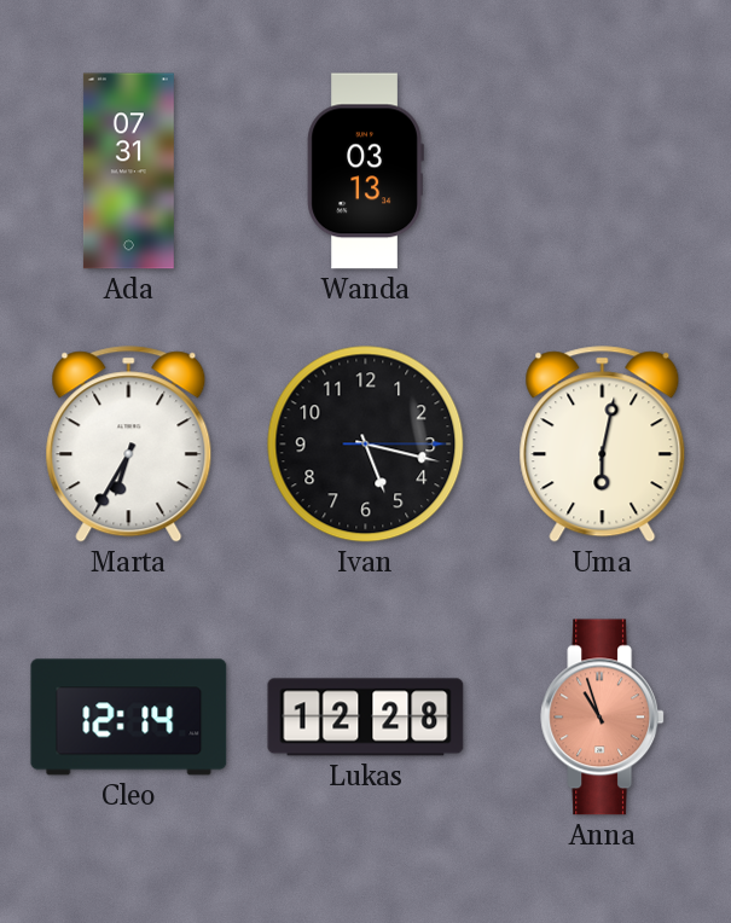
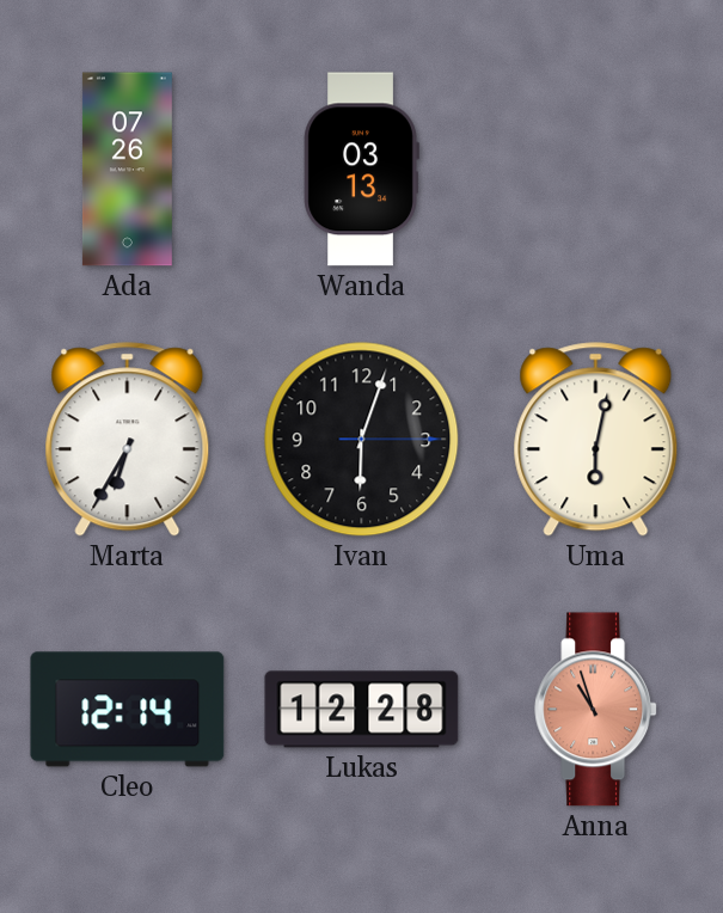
Ada: 07:31 -> 07:26 (127, 170)
Ivan: 5:17 -> 6:03 (362, 440)
